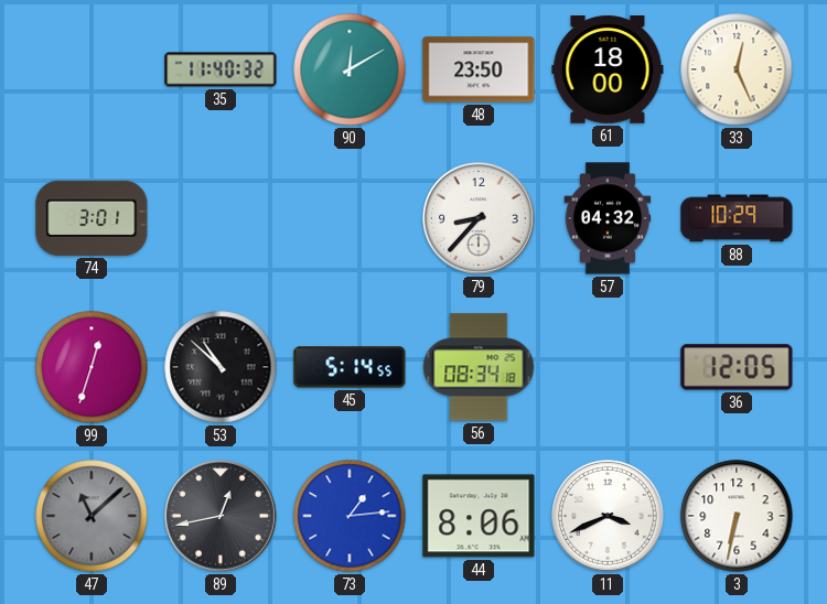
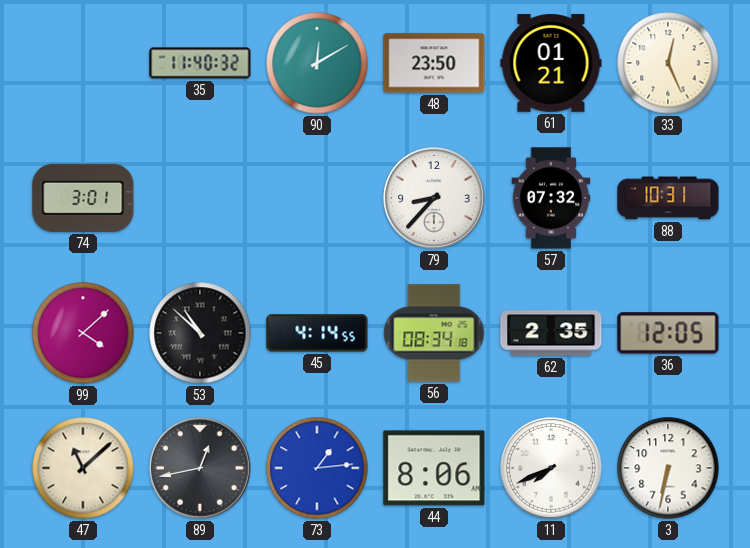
61: 18:00 -> 01:21 (551, 63)
57: 04:32 -> 07:32 (551, 198)
88: 10:29 -> 10:31 (668, 198)
99: 12:33 -> 4:08 (83, 333)
45: 5:14 -> 4:14 (317, 333)
62: none -> 2:35 (551, 333)
47 dial: grey -> cream (83, 468)
11: 3:41 -> 7:41 (552, 469)
